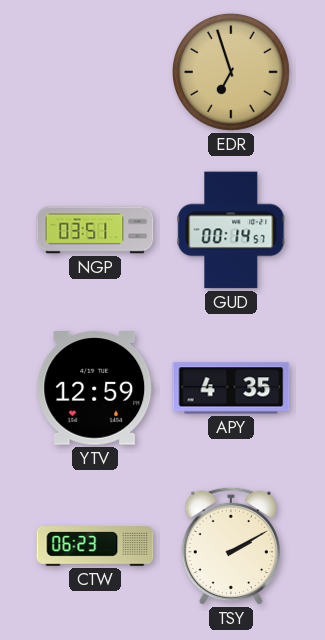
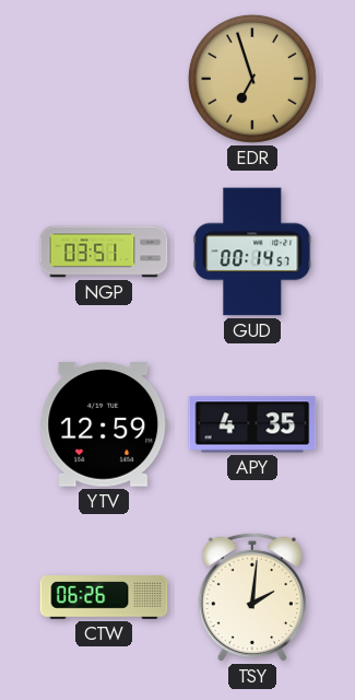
CTW: 06:23 -> 06:26 (104, 597)
TSY: 2:10 -> 2:01 (251, 597)
